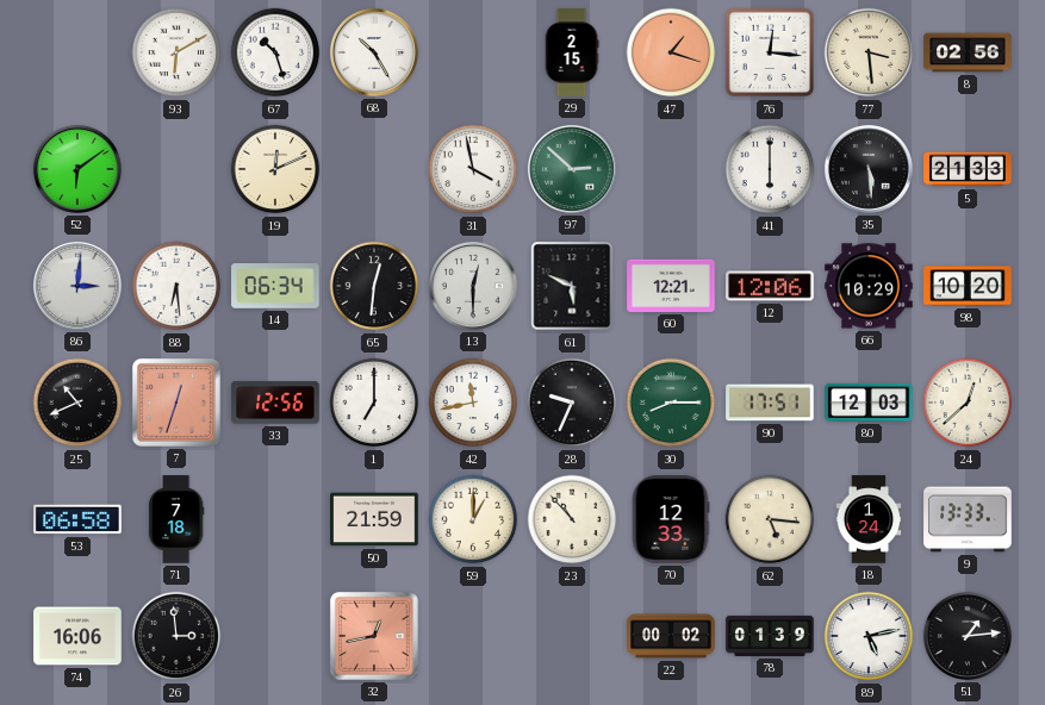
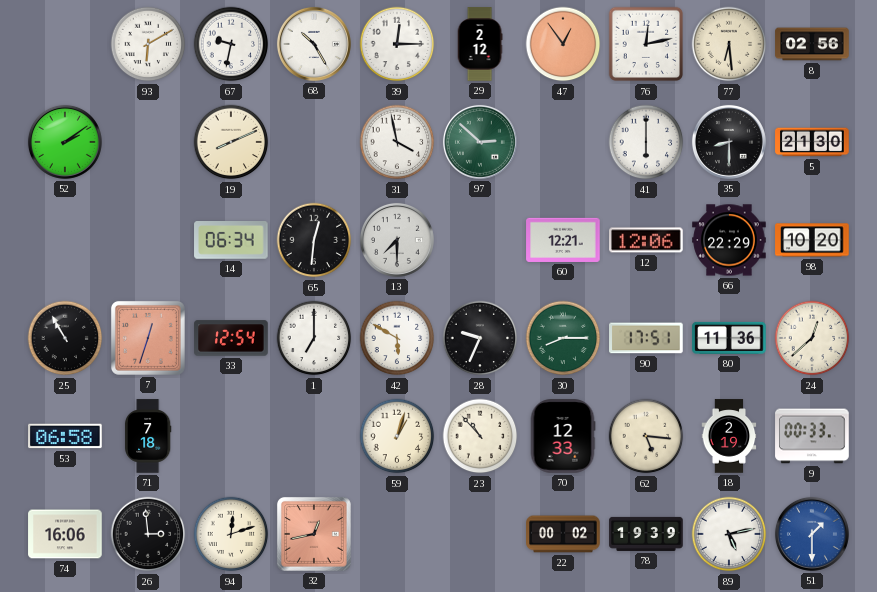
67: 10:27 -> 9:32 (231, 44)
39: none -> 12:15 (397, 44)
29: 2:15 -> 2:12 (480, 44)
47: 1:18 -> 12:54 (563, 44)
76: 12:16 -> 12:13 (646, 44)
77: 3:29 -> 6:29 (729, 44)
52: 6:09 -> 2:09 (65, 142)
19: 12:11 -> 8:11 (231, 142)
35: 5:29 -> 8:30 (729, 142)
5: 21:33 -> 21:30 (812, 142)
86: 3:01 -> none (77, 286)
88: 6:29 -> none (176, 286)
13: 12:30 -> 7:30 (397, 240)
61: 5:49 -> none (572, 286)
66: 10:29 -> 22:29 (729, 240)
25: 10:41 -> 10:55 (65, 338)
33: 12:56 -> 12:54 (231, 338)
42: 11:43 -> 5:50 (397, 338)
80: 12:03 -> 11:36 (729, 338)
50: 21:59 -> none (374, 519)
59: 1:00 -> 1:03 (397, 436)
18: 1:24 -> 2:19 (729, 436)
9: 13:33 -> 00:33 (812, 436)
94: none -> 12:12 (231, 534)
78: 01:39 -> 19:39 (646, 534)
51: 1:14 -> 1:30 (812, 534)
51 dial: black -> blue (812, 534)
